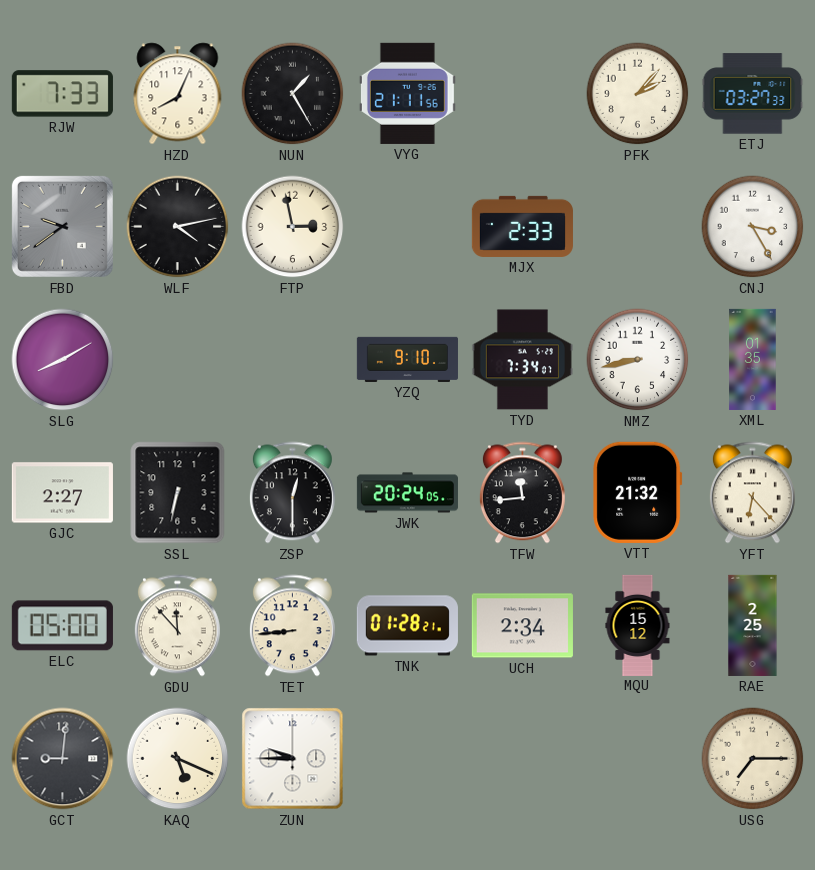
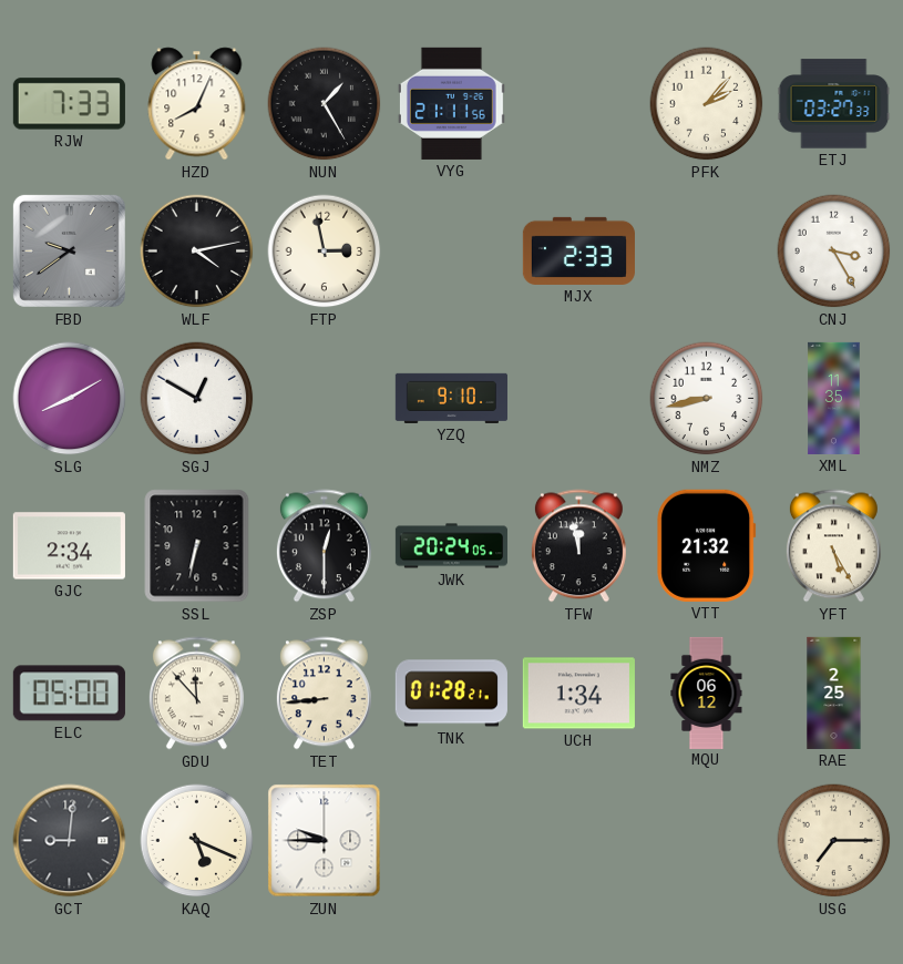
SGJ: none -> 12:50 (197, 399)
TYD: 7:34 -> none (522, 360)
XML: 01:35 -> 11:35 (834, 398)
GJC: 2:27 -> 2:34 (69, 546)
TFW: 11:44 -> 11:58 (578, 546)
YFT: 6:23 -> 5:25 (833, 546)
UCH: 2:34 -> 1:34 (578, 694)
MQU: 15:12 -> 06:12 (707, 693)
